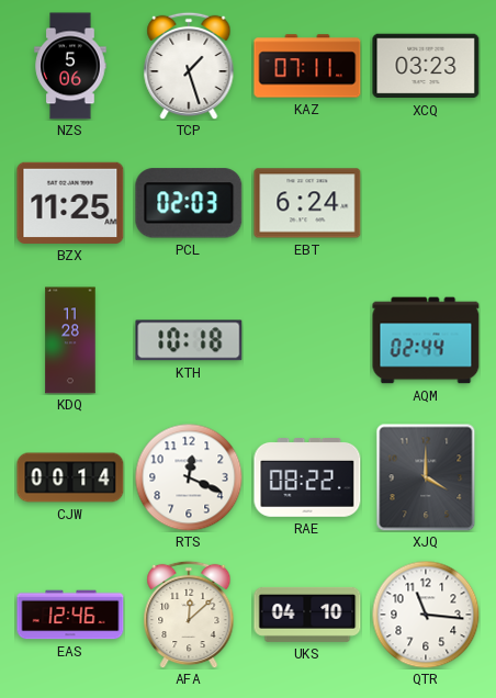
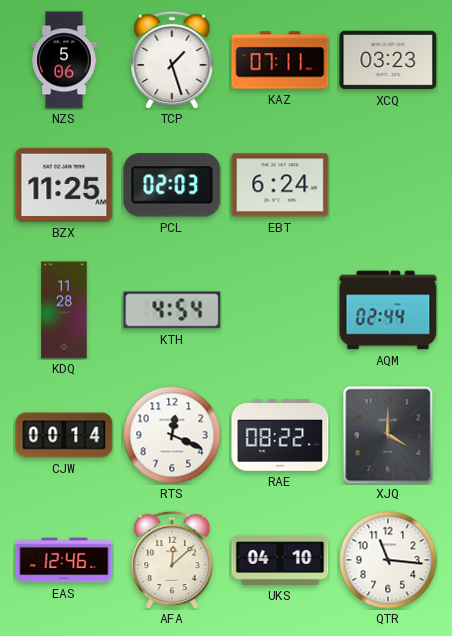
KTH: 10:18 -> 4:54 (172, 310)
